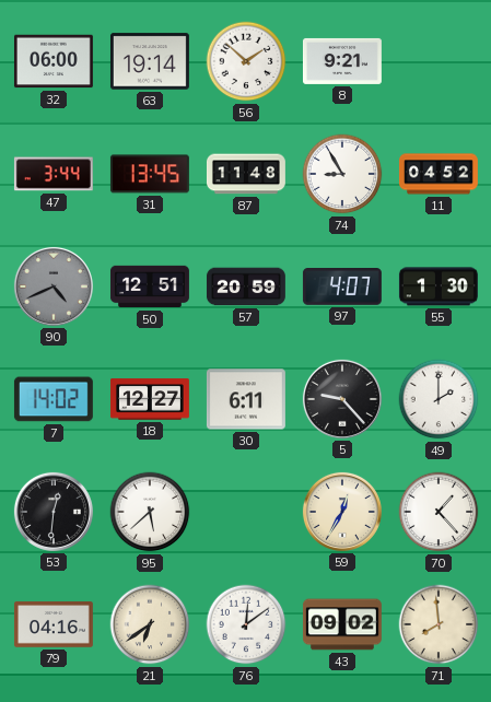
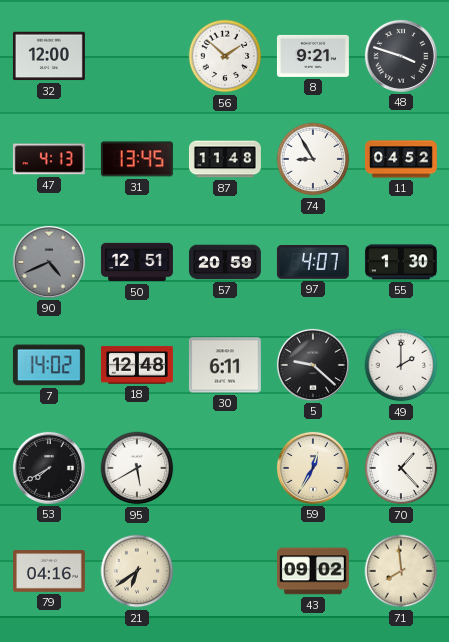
32: 06:00 -> 12:00 (49, 56)
63: 19:14 -> none (150, 61)
48: none -> 3:48 (401, 56)
47: 3:44 -> 4:13 (49, 159)
18: 12:27 -> 12:48 (137, 365)
5: 9:23 -> 9:22 (313, 365)
53: 12:31 -> 7:40 (49, 468)
95: 5:38 -> 5:40 (137, 468)
76: 12:09 -> none (246, 624)
